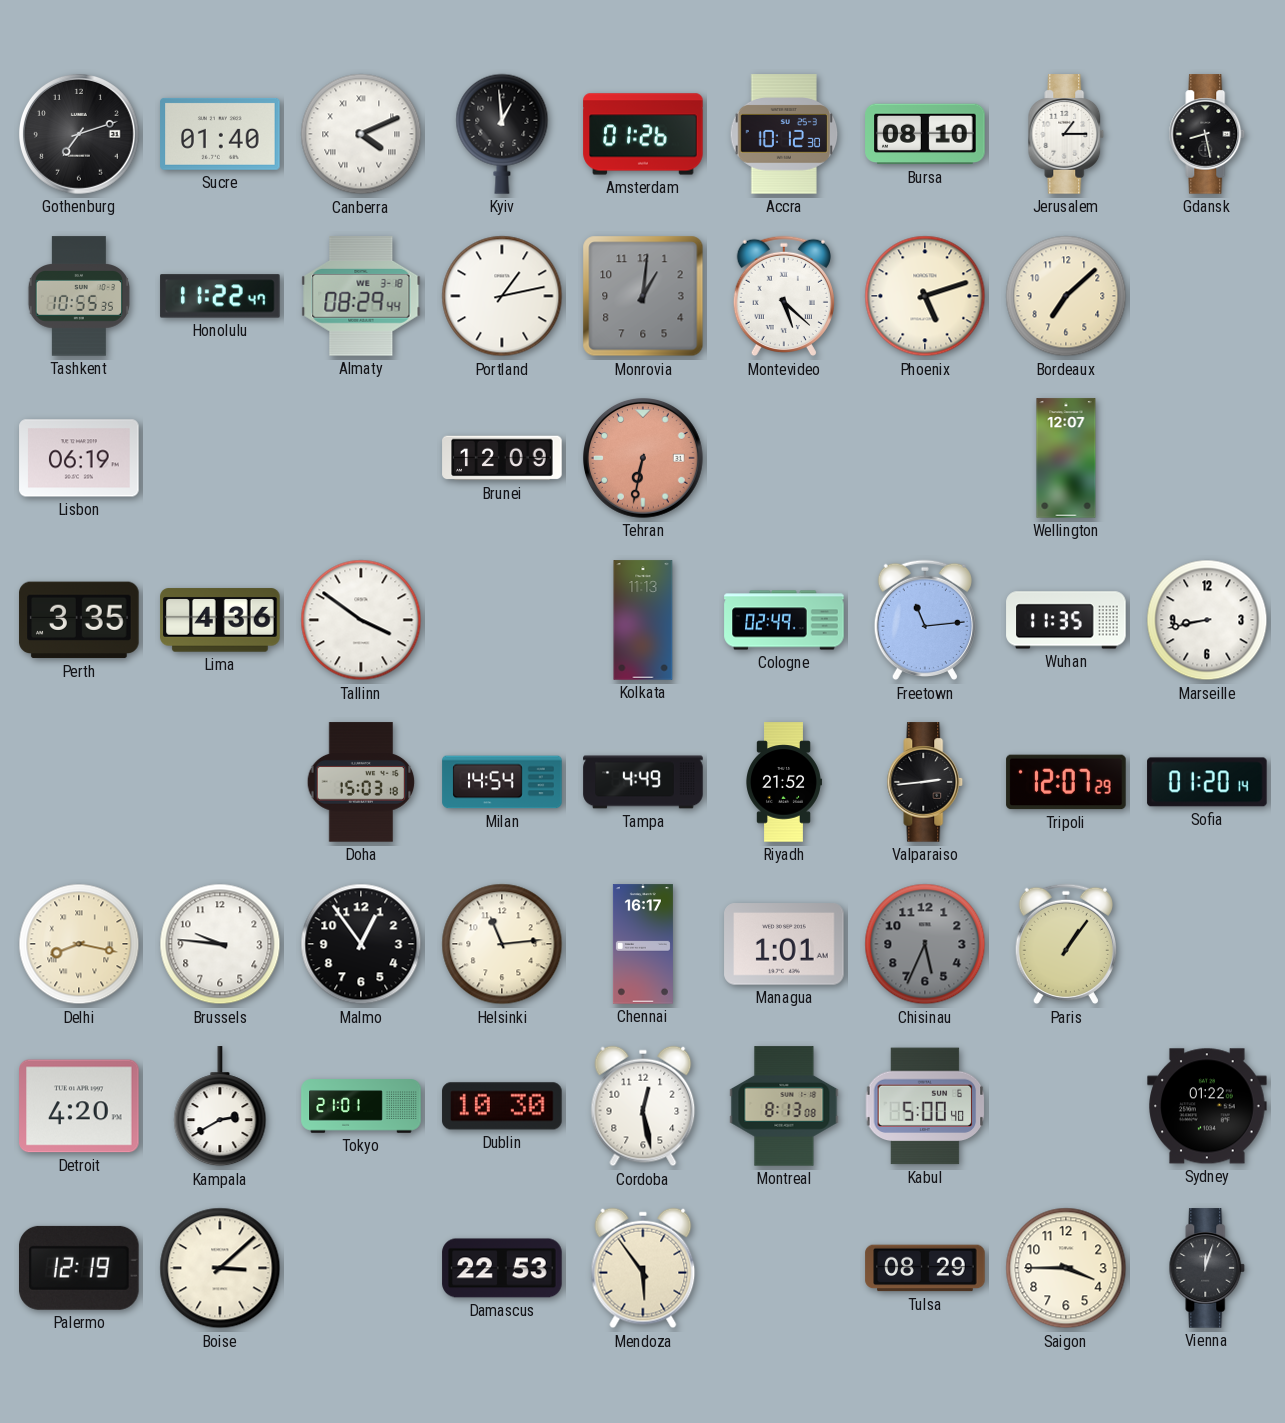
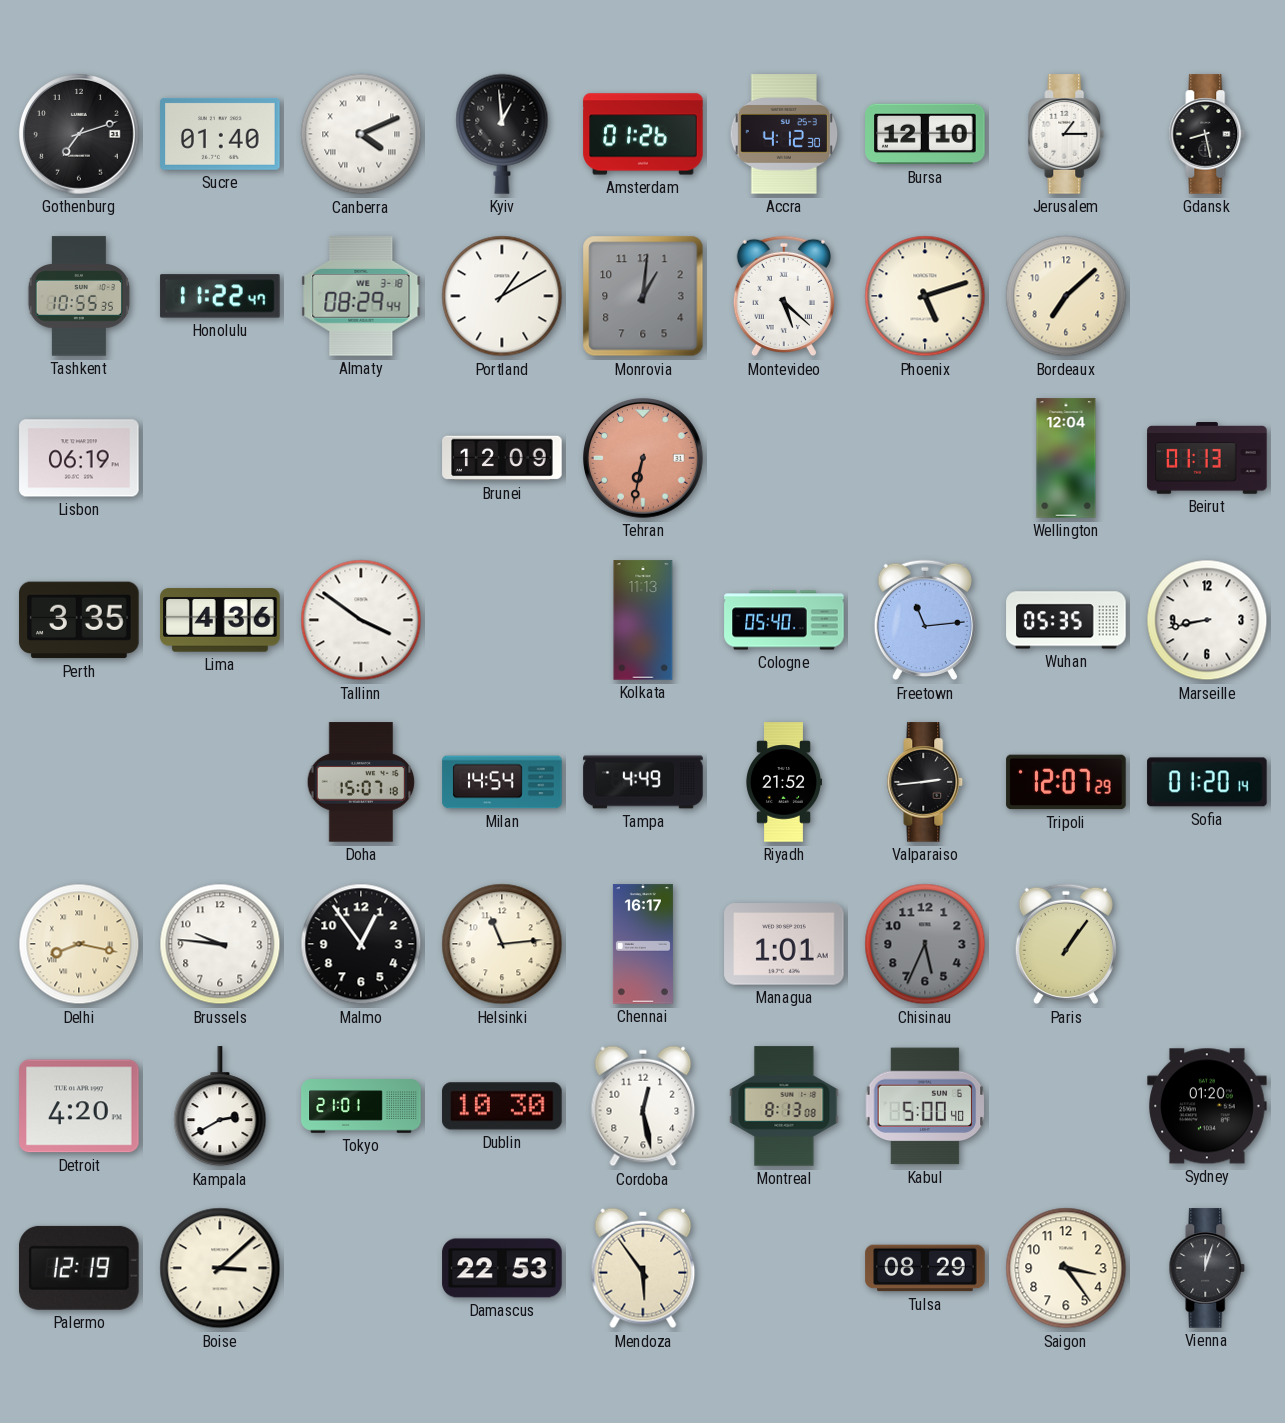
Accra: 10:12 -> 4:12 (784, 134)
Bursa: 08:10 -> 12:10 (925, 134)
Portland: 1:13 -> 1:10 (502, 296)
Wellington: 12:07 -> 12:04 (1066, 458)
Beirut: none -> 01:13 (1207, 458)
Cologne: 02:49 -> 05:40 (784, 620)
Wuhan: 11:35 -> 05:35 (1066, 620)
Doha: 15:03 -> 15:07 (361, 782)
Sydney: 01:22 -> 01:20 (1207, 1106)
Saigon: 3:45 -> 3:24 (1066, 1268)
